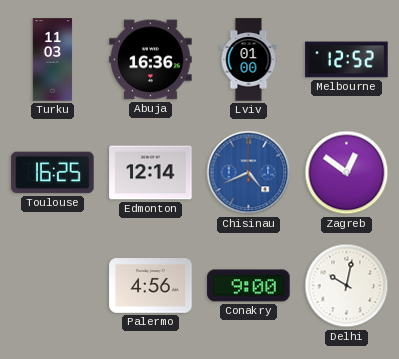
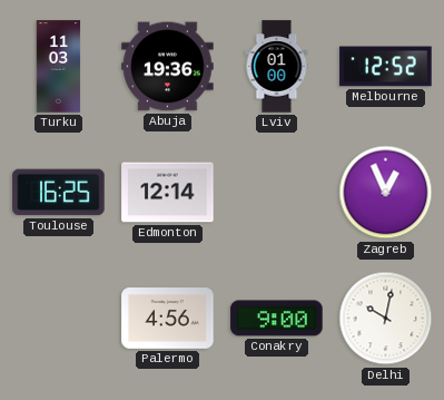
Abuja: 16:36 -> 19:36 (168, 67)
Chisinau: 4:41 -> none (249, 173)
Zagreb: 12:51 -> 12:56 (386, 193)
